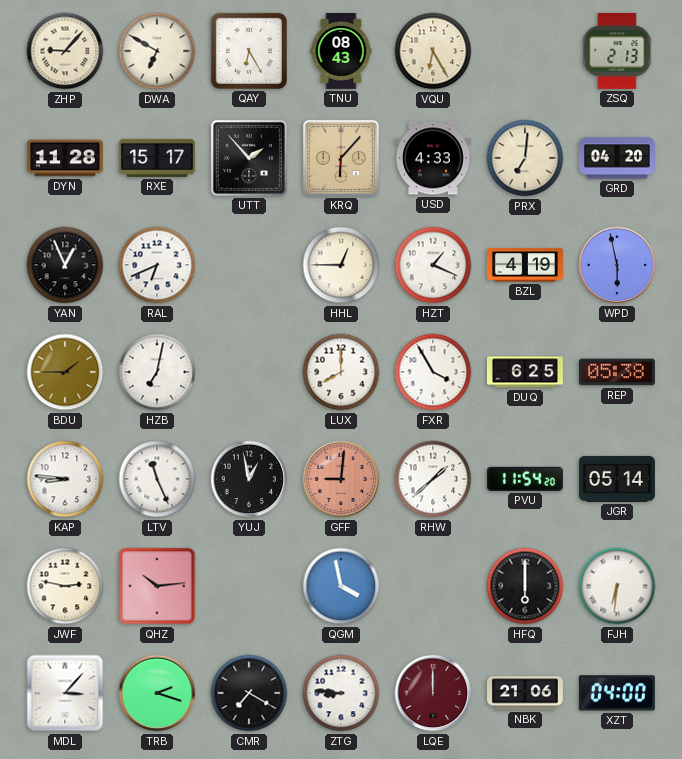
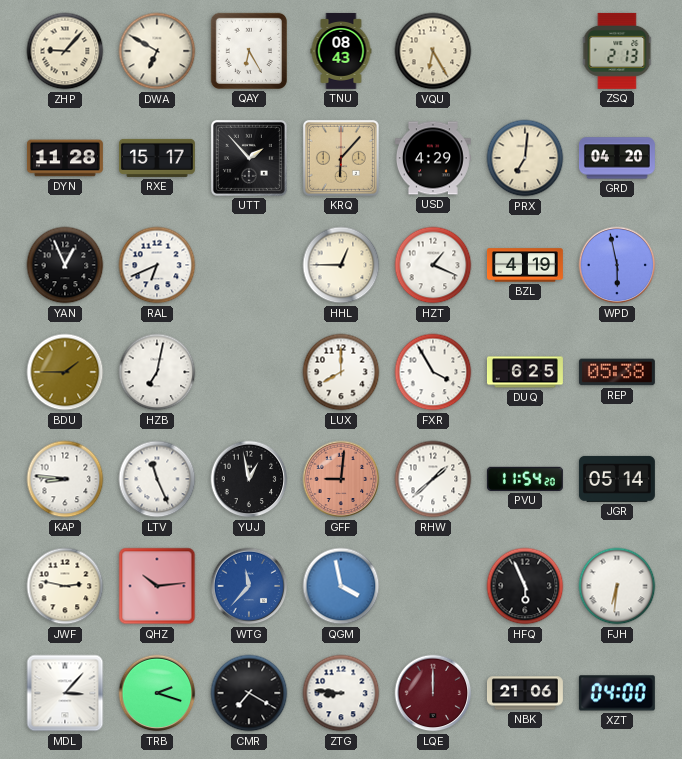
USD: 4:33 -> 4:29 (433, 158)
WTG: none -> 11:37 (249, 586)
HFQ: 6:00 -> 5:56 (525, 586)
